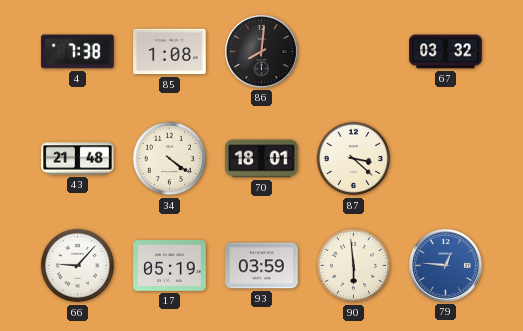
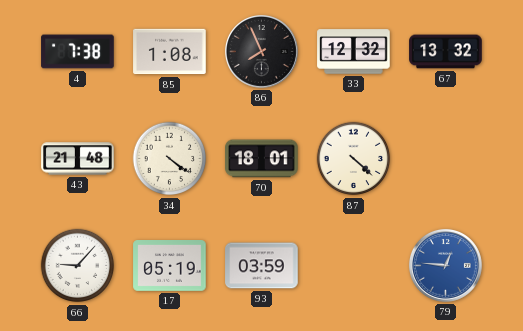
86: 8:01 -> 7:56 (261, 51)
33: none -> 12:32 (354, 52)
67: 03:32 -> 13:32 (446, 52)
87: 3:22 -> 4:22 (354, 159)
90: 5:59 -> none (354, 266)
